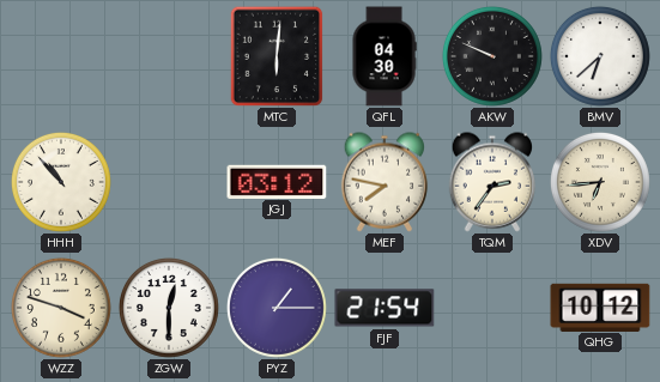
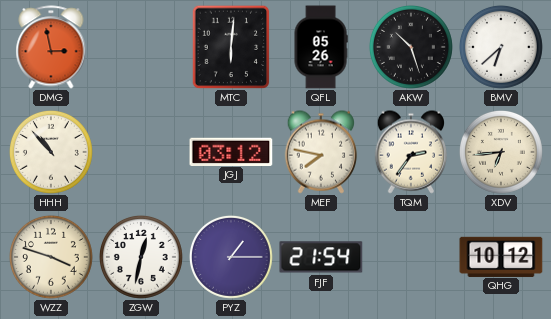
DMG: none -> 2:58 (51, 47)
QFL: 04:30 -> 05:26 (321, 47)
AKW: 9:49 -> 10:27 (411, 47)
ZGW: 12:30 -> 12:32 (141, 257)
